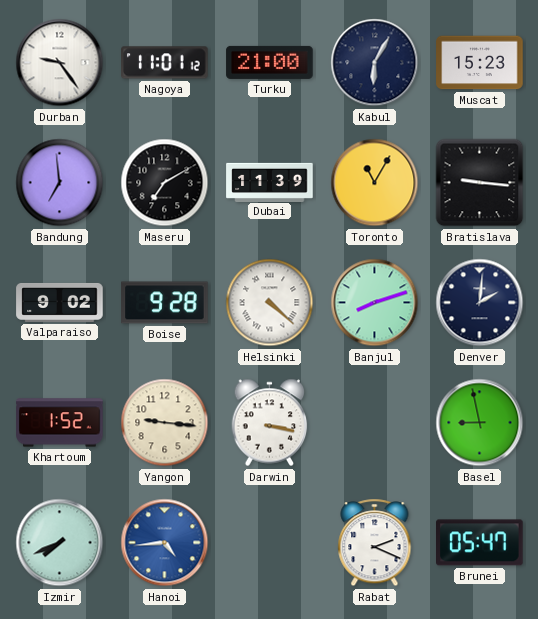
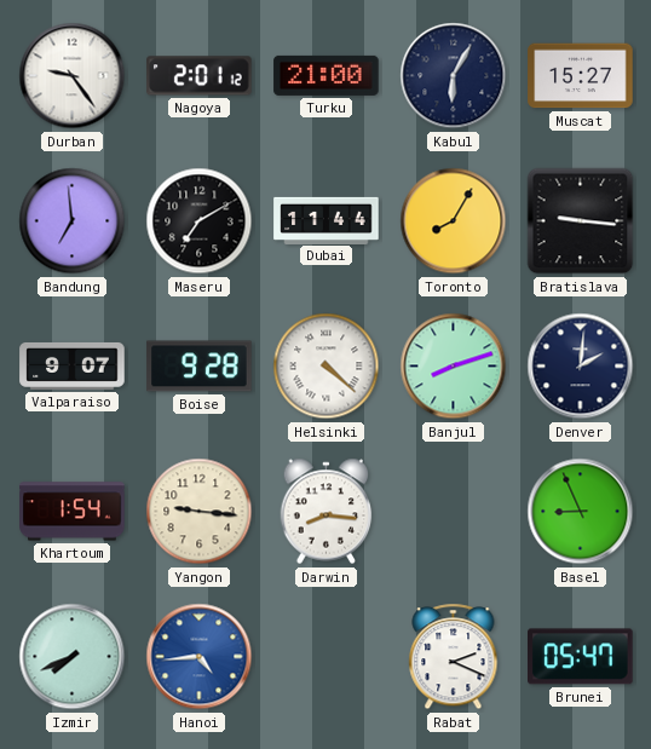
Nagoya: 11:01 -> 2:01 (200, 76)
Muscat: 15:23 -> 15:27 (581, 76)
Dubai: 11:39 -> 11:44 (327, 220)
Toronto: 11:05 -> 8:05 (454, 221)
Valparaiso: 9:02 -> 9:07 (73, 365)
Khartoum: 1:52 -> 1:54 (73, 512)
Darwin: 3:17 -> 8:16 (327, 512)
Basel: 8:58 -> 8:56 (581, 512)
